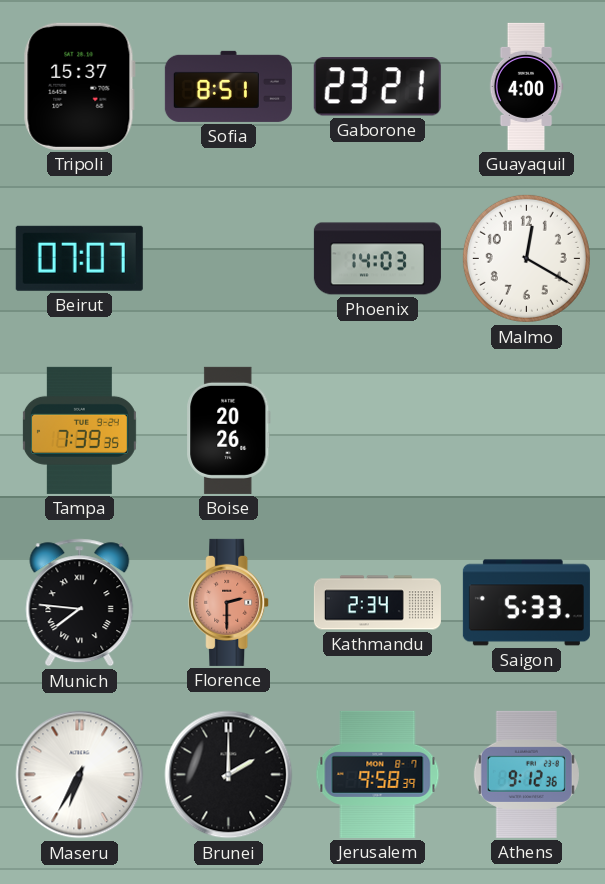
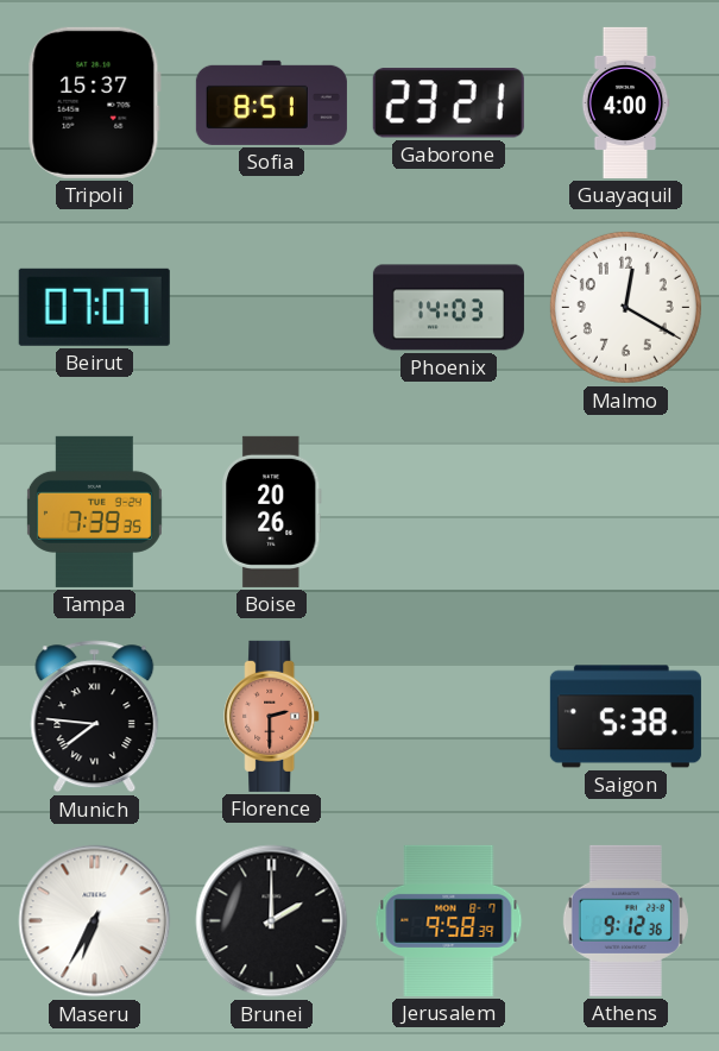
Kathmandu: 2:34 -> none (377, 603)
Saigon: 5:33 -> 5:38 (625, 717)
